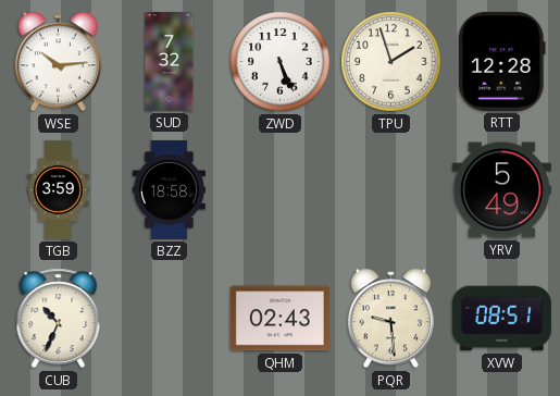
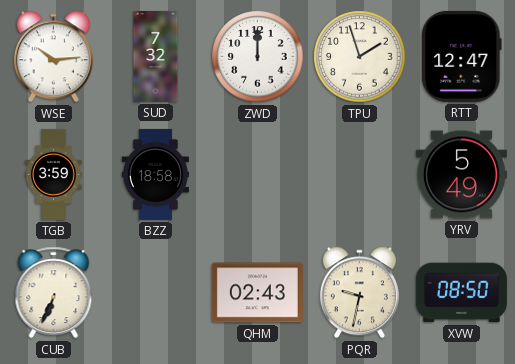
ZWD: 5:26 -> 12:00 (258, 57)
RTT: 12:28 -> 12:47 (462, 56)
CUB: 10:34 -> 6:34 (54, 293)
PQR: 9:29 -> 9:32 (359, 293)
XVW: 08:51 -> 08:50 (461, 293)
